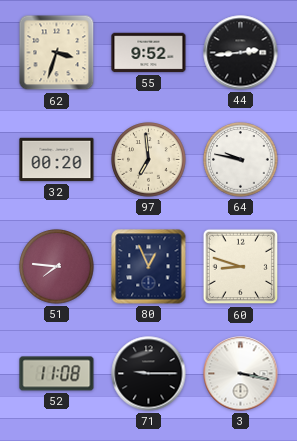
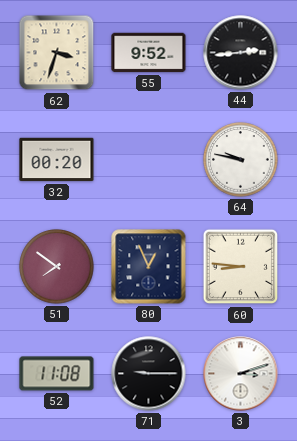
97: 6:59 -> none (149, 160)
51: 7:46 -> 7:51 (57, 267)
60: 8:48 -> 8:46 (241, 267)
3: 3:17 -> 3:12 (241, 374)
